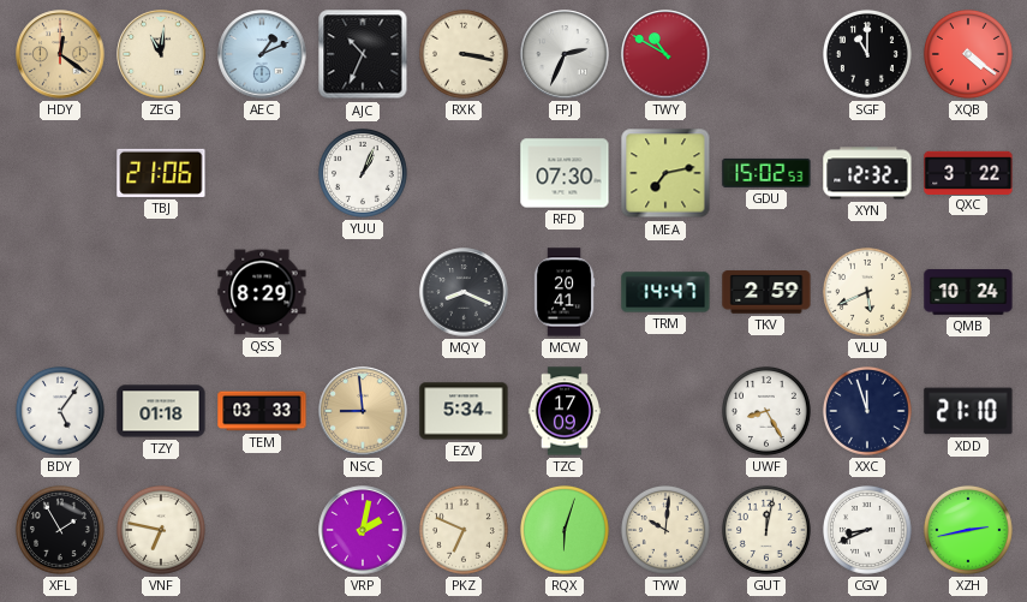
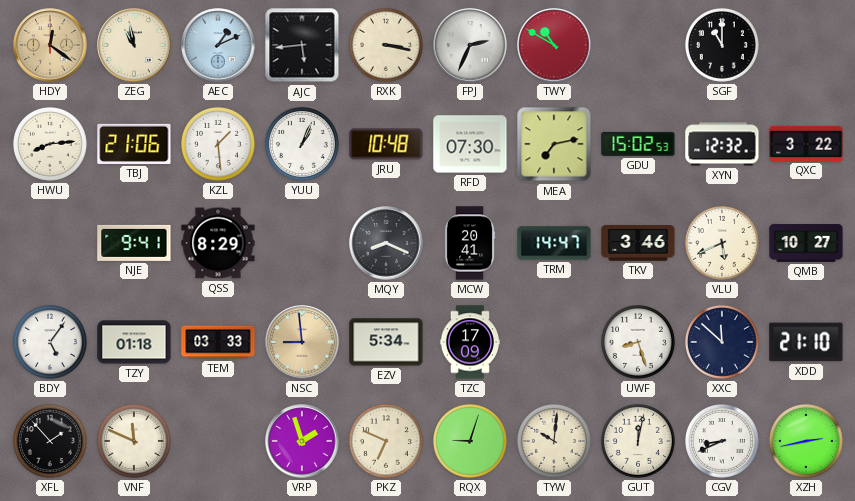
ZEG: 11:01 -> 10:58 (134, 45)
AJC: 10:34 -> 5:44 (302, 45)
XQB: 4:21 -> none (968, 54)
HWU: none -> 8:14 (50, 144)
KZL: none -> 1:29 (218, 144)
JRU: none -> 10:48 (386, 144)
NJE: none -> 9:41 (134, 243)
TKV: 2:59 -> 3:46 (638, 243)
QMB: 10:24 -> 10:27 (806, 243)
UWF: 8:25 -> 8:27 (638, 342)
XXC: 11:57 -> 11:52 (722, 342)
XFL: 1:55 -> 1:53 (50, 441)
VNF: 6:47 -> 11:49 (134, 441)
VRP: 2:02 -> 1:57 (302, 441)
RQX: 6:03 -> 9:03 (470, 441)
